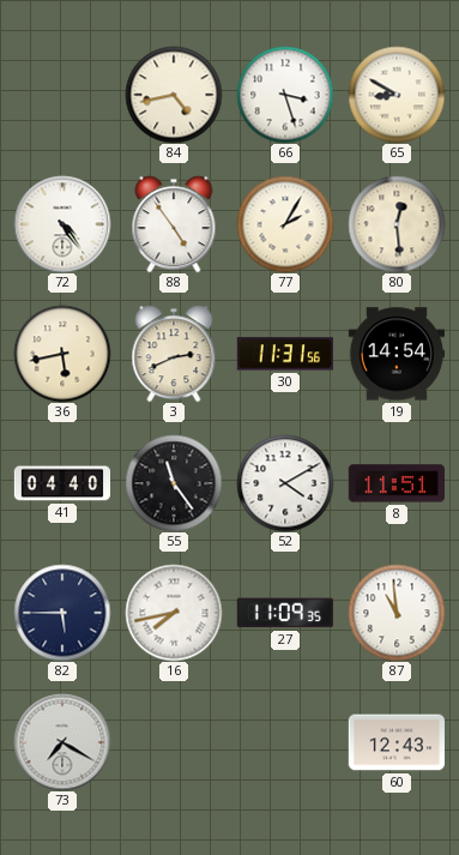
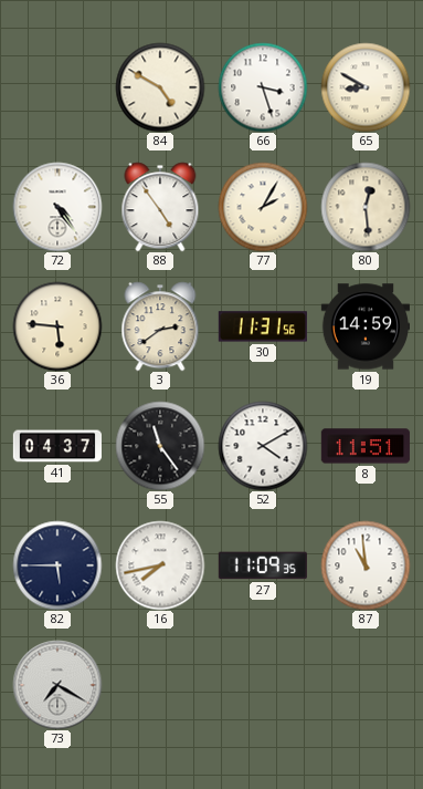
84: 4:43 -> 4:50 (160, 87)
36: 5:43 -> 5:46 (57, 326)
3: 2:41 -> 2:39 (160, 326)
19: 14:54 -> 14:59 (364, 326)
41: 04:40 -> 04:37 (56, 446)
60: 12:43 -> none (395, 742)
